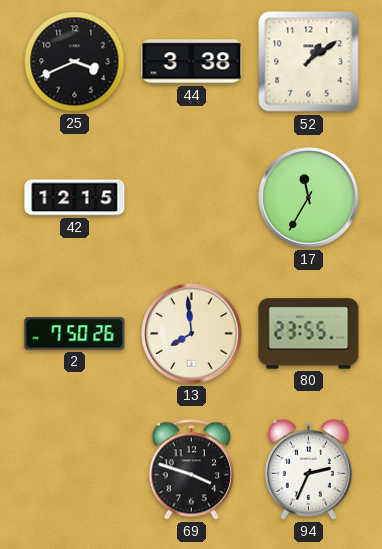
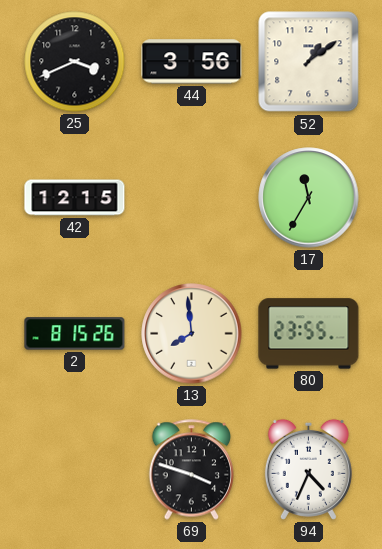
44: 3:38 -> 3:56 (192, 62)
2: 7:50 -> 8:15 (75, 334)
94: 2:34 -> 4:34 (308, 469)
